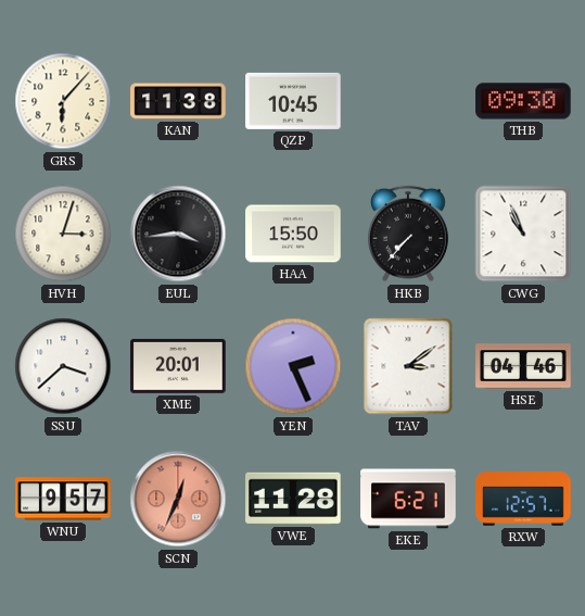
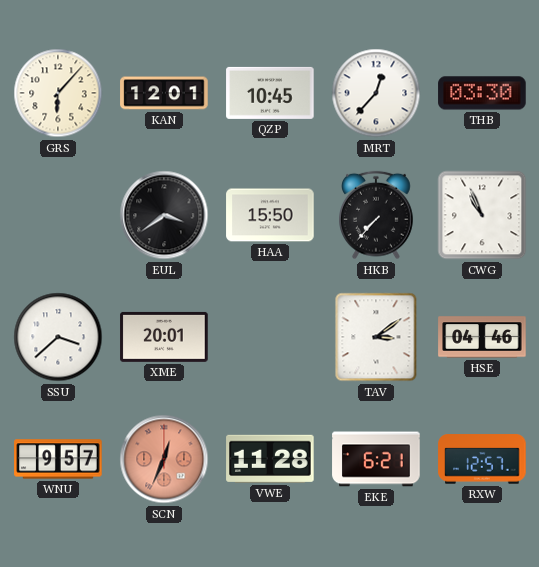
KAN: 11:38 -> 12:01 (164, 93)
MRT: none -> 12:37 (376, 93)
THB: 09:30 -> 03:30 (482, 93)
HVH: 3:03 -> none (63, 234)
EUL: 3:44 -> 3:39 (164, 215)
YEN: 2:26 -> none (293, 366)
